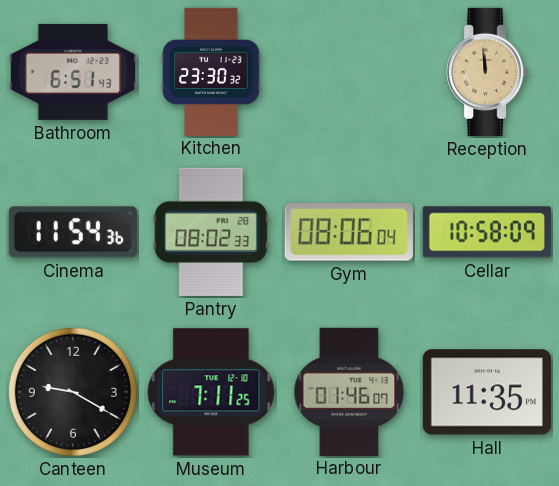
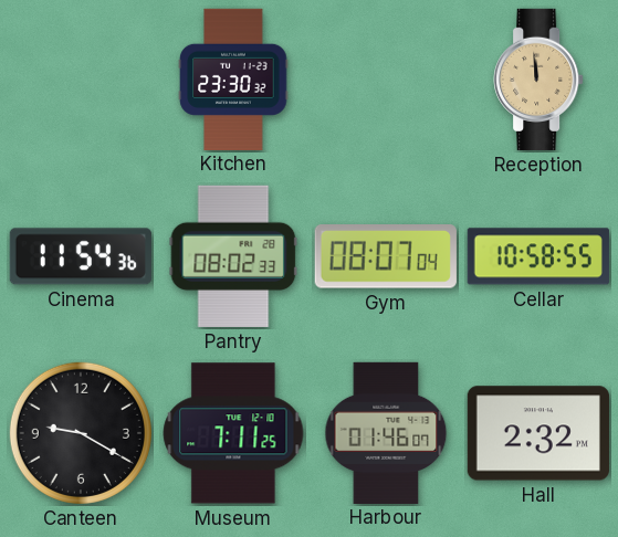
Bathroom: 6:51 -> none (73, 72)
Gym: 08:06 -> 08:07 (386, 257)
Cellar: 10:58:09 -> 10:58:55 (538, 256)
Hall: 11:35 -> 2:32 (538, 433)
